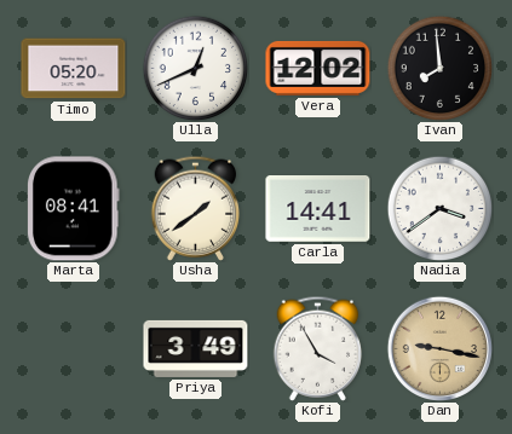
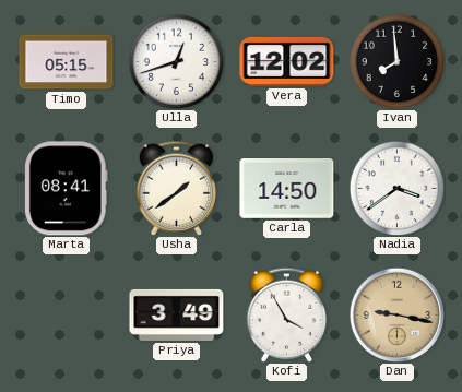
Timo: 05:20 -> 05:15 (67, 62)
Ulla: 12:41 -> 12:42 (176, 61)
Carla: 14:41 -> 14:50 (287, 189)
